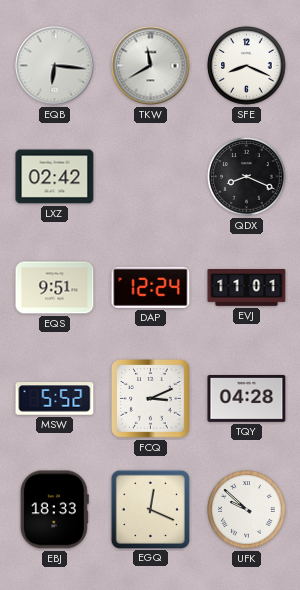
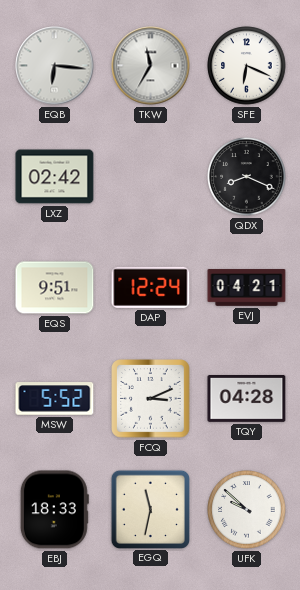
TKW: 11:40 -> 11:35 (151, 66)
SFE: 8:19 -> 6:19 (247, 66)
EVJ: 11:01 -> 04:21 (247, 288)
EGQ: 12:19 -> 11:32 (150, 509)
